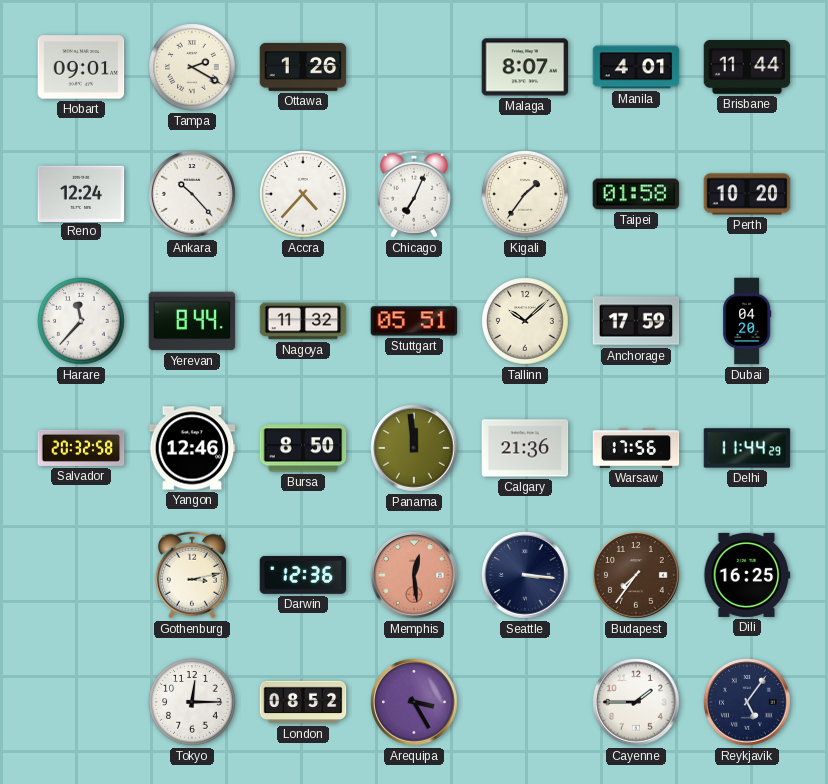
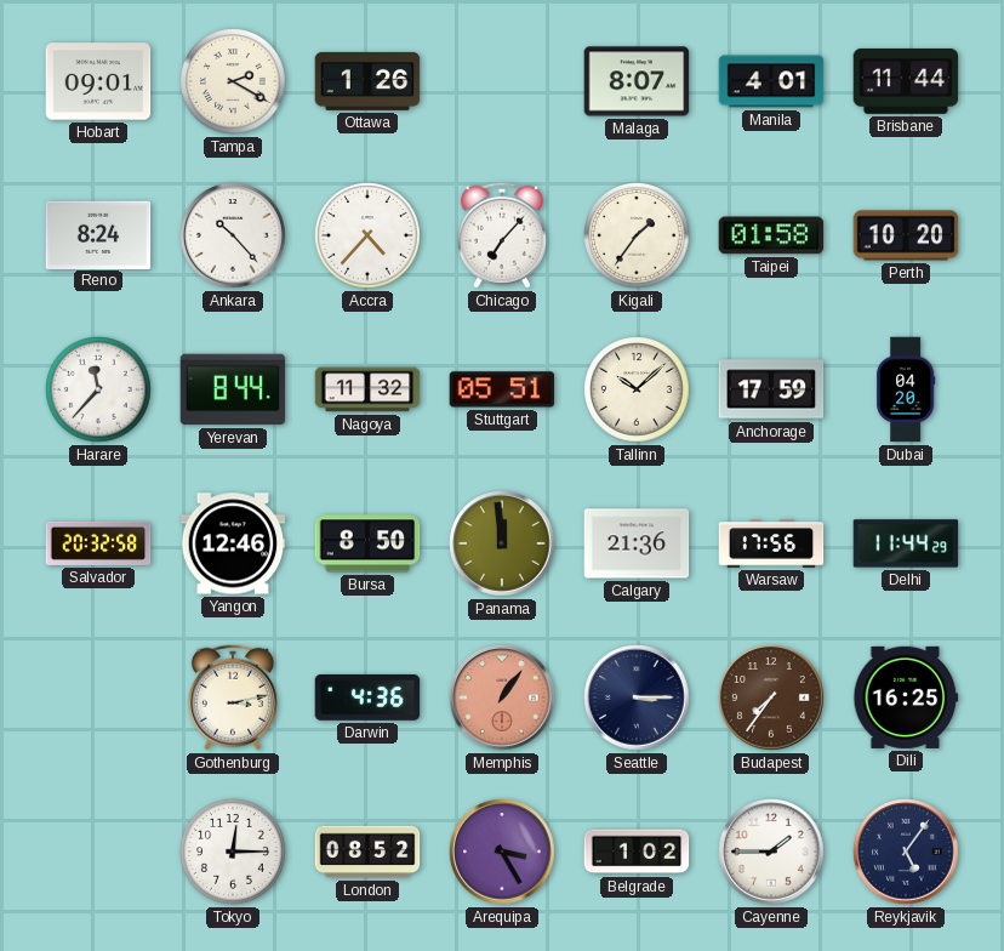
Reno: 12:24 -> 8:24 (98, 234)
Chicago: 7:04 -> 7:07 (502, 235)
Darwin: 12:36 -> 4:36 (367, 697)
Memphis: 12:29 -> 1:06 (502, 697)
Seattle: 3:16 -> 3:15 (637, 697)
Belgrade: none -> 1:02 (637, 852)
